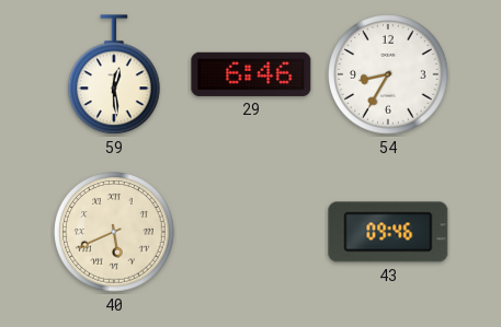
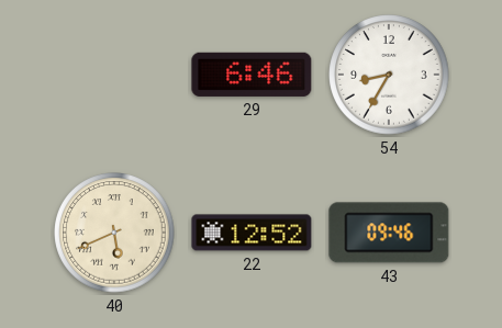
59: 12:29 -> none (115, 75)
22: none -> 12:52 (252, 233)
